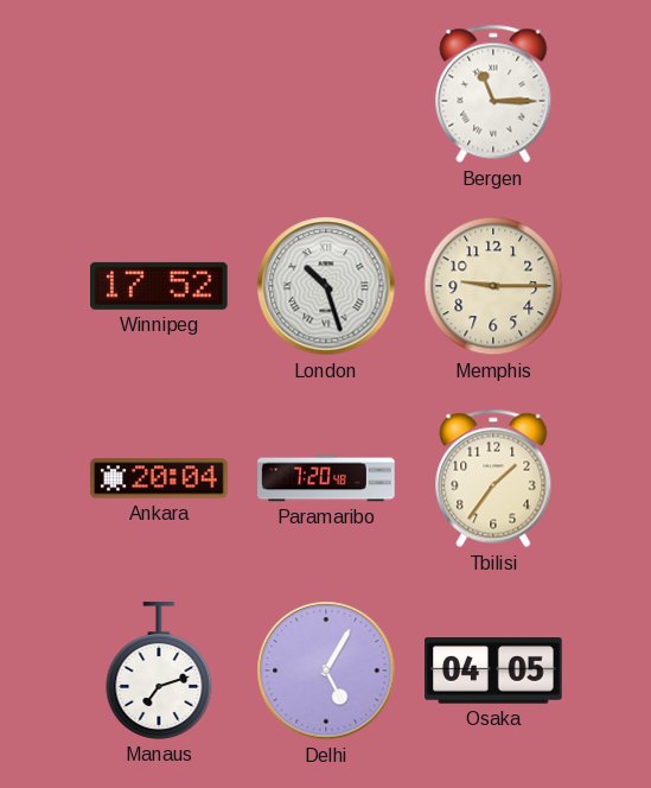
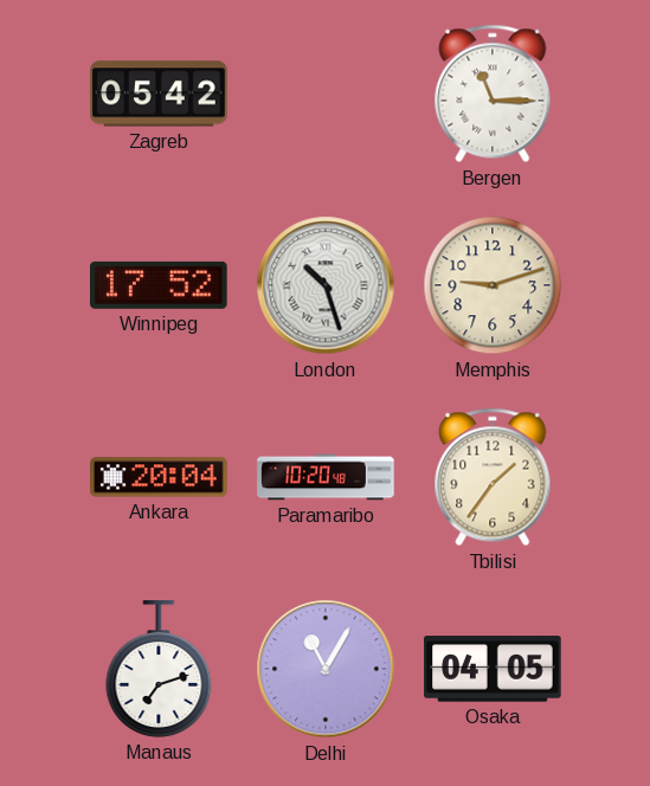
Zagreb: none -> 05:42 (159, 94)
Memphis: 9:15 -> 9:12 (493, 285)
Paramaribo: 7:20 -> 10:20 (326, 477)
Delhi: 5:05 -> 11:05 (326, 669)
